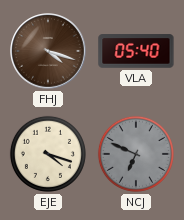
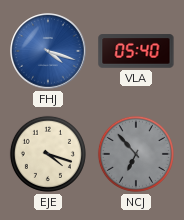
FHJ dial: brown -> blue (48, 51)
NCJ: 6:49 -> 6:53 (136, 154)
